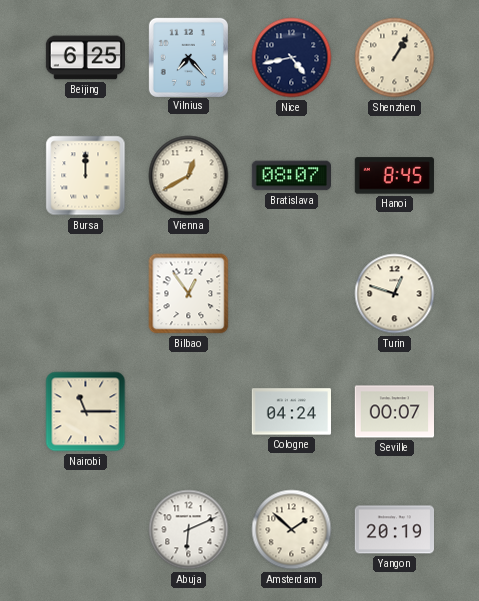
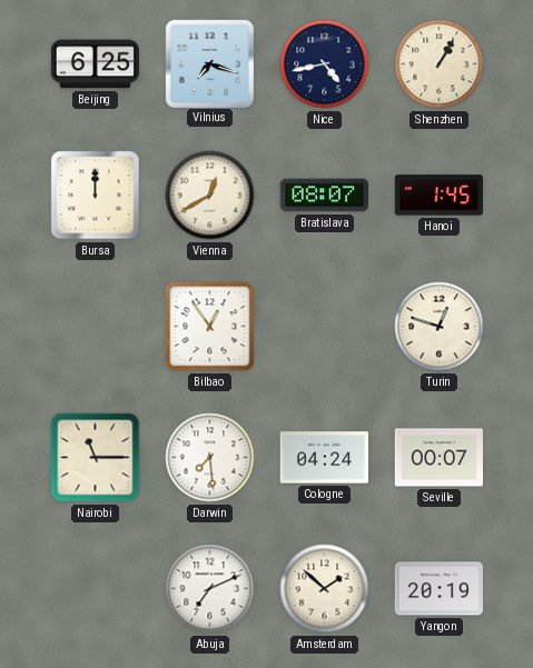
Vilnius: 7:23 -> 7:18 (209, 63)
Hanoi: 8:45 -> 1:45 (438, 196)
Darwin: none -> 7:29 (210, 458)
Abuja: 6:11 -> 7:11 (210, 589)
